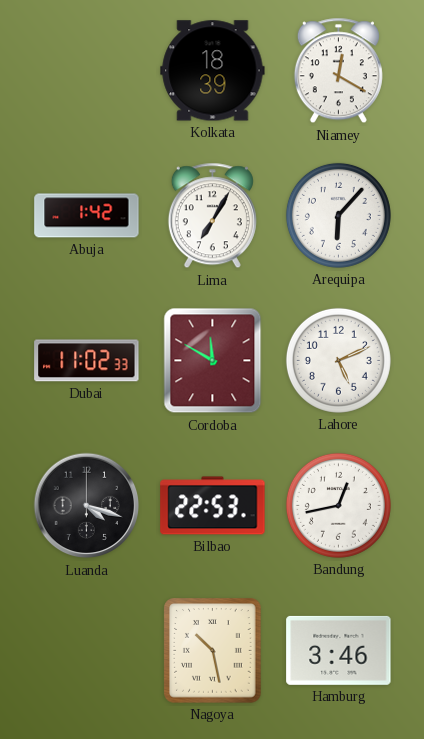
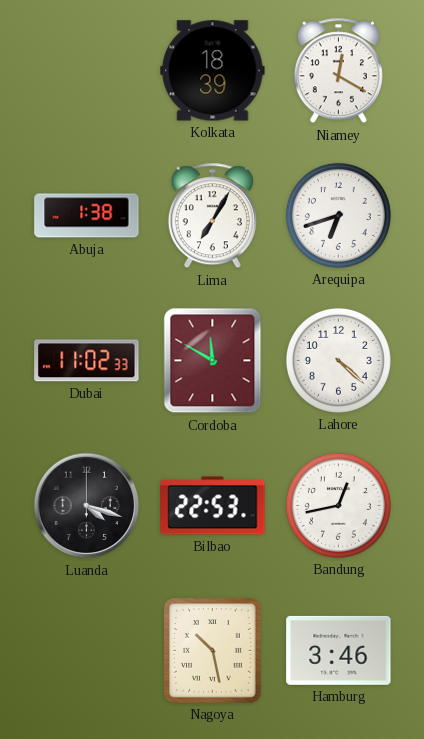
Abuja: 1:42 -> 1:38 (87, 216)
Arequipa: 6:07 -> 6:42 (338, 215)
Lahore: 5:11 -> 4:22 (338, 360)
